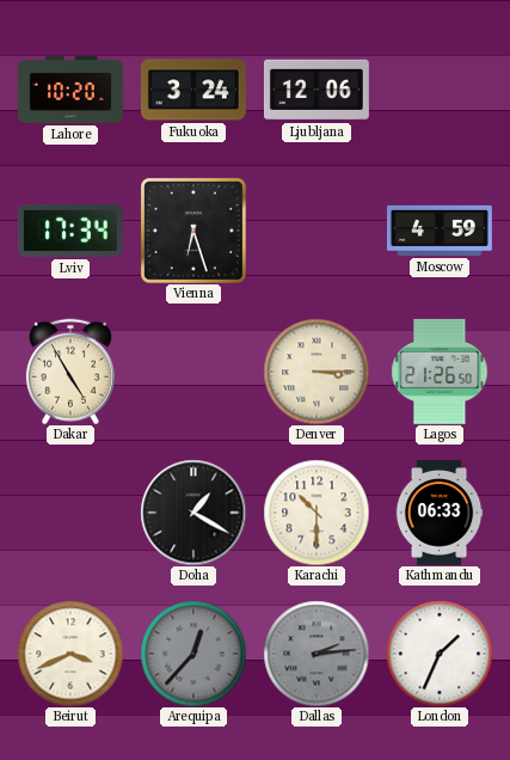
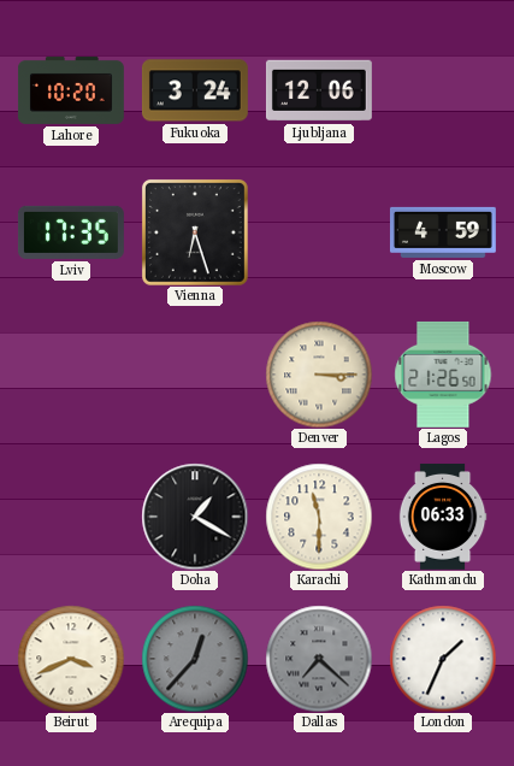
Lviv: 17:34 -> 17:35 (71, 232)
Dakar: 4:55 -> none (70, 372)
Karachi: 10:30 -> 11:30 (319, 517)
Dallas: 2:14 -> 7:22 (319, 659)
